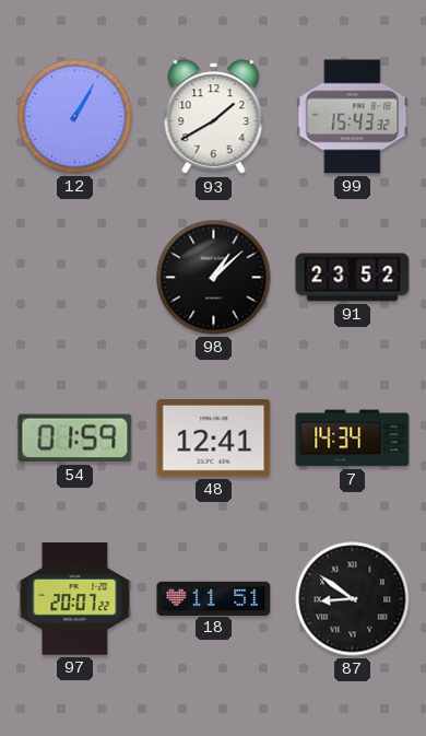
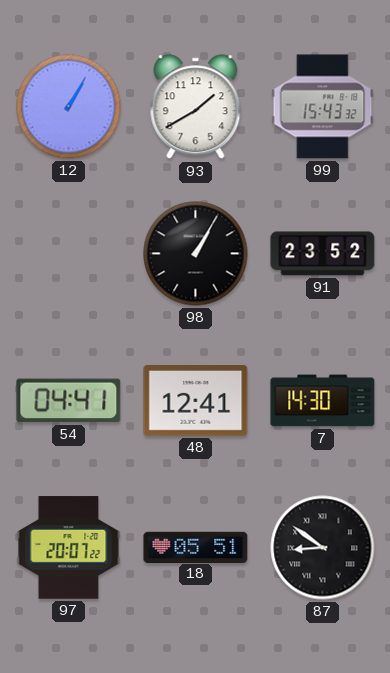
98: 1:08 -> 1:05 (196, 254)
54: 01:59 -> 04:41 (69, 401)
7: 14:34 -> 14:30 (323, 401)
18: 11:51 -> 05:51 (196, 547)
